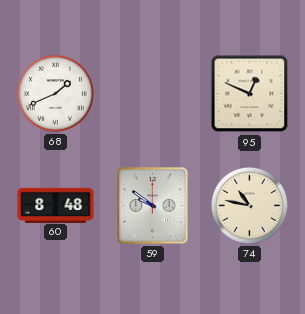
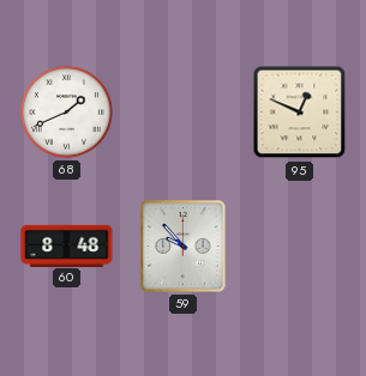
59: 9:51 -> 9:53 (184, 247)
74: 10:47 -> none (249, 205)
